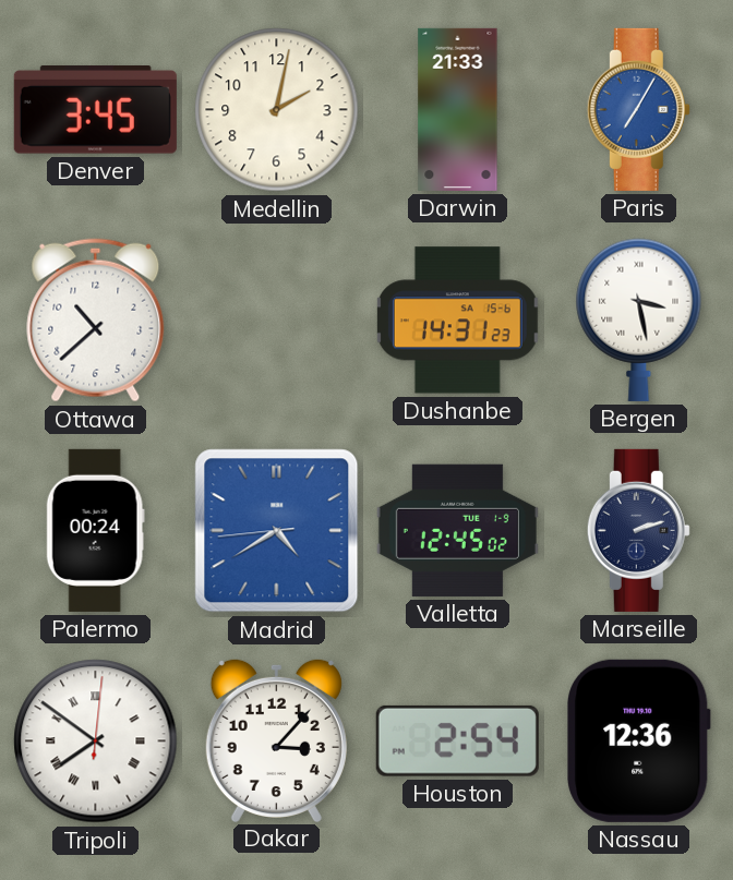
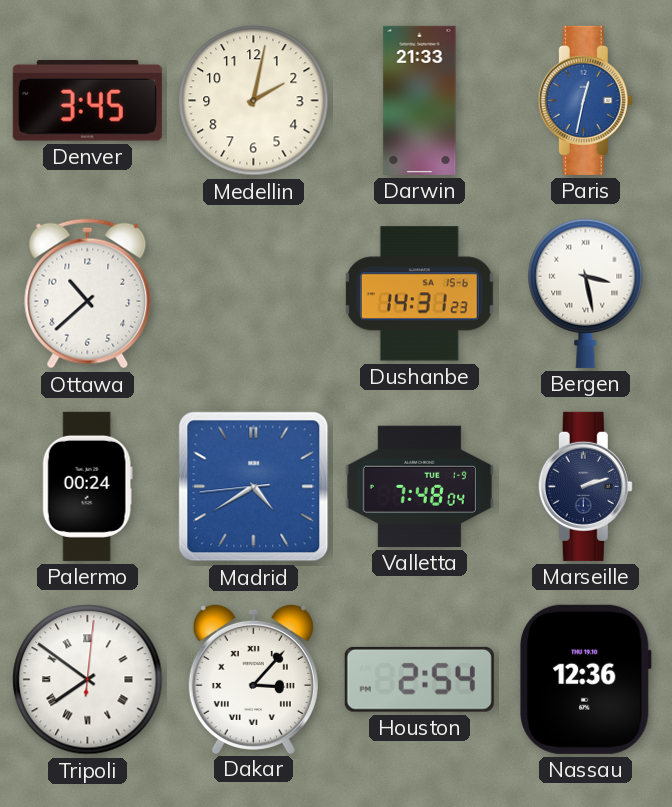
Paris: 7:05 -> 12:32 (585, 100)
Valletta: 12:45 -> 7:48 (419, 486)
Dakar numerals: Arabic -> Roman (253, 678)
